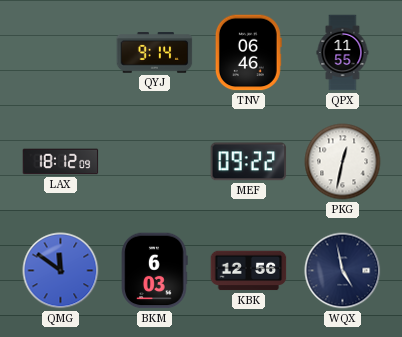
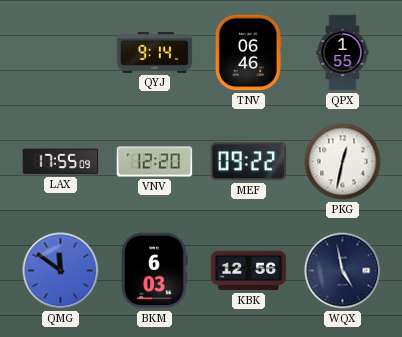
QPX: 11:55 -> 1:55 (343, 53)
LAX: 18:12 -> 17:55 (61, 162)
VNV: none -> 12:20 (155, 162)
